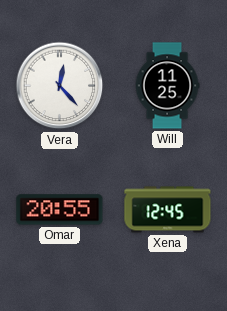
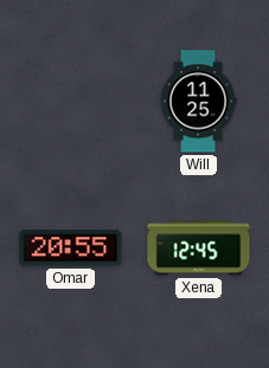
Vera: 12:23 -> none (60, 86)
